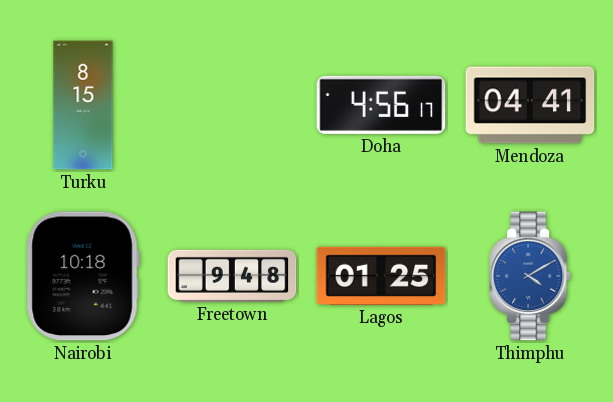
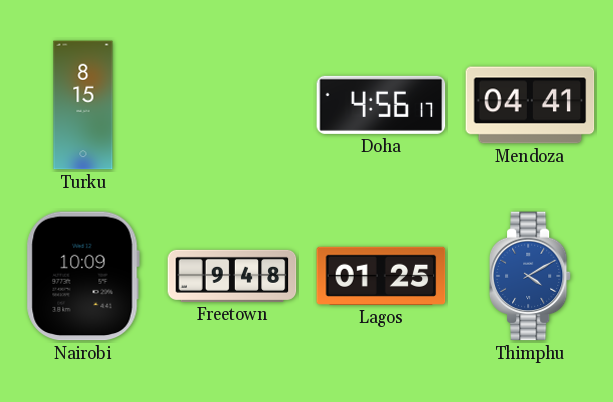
Nairobi: 10:18 -> 10:09 (83, 276)
